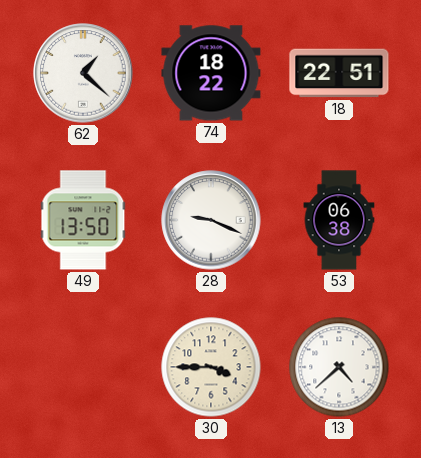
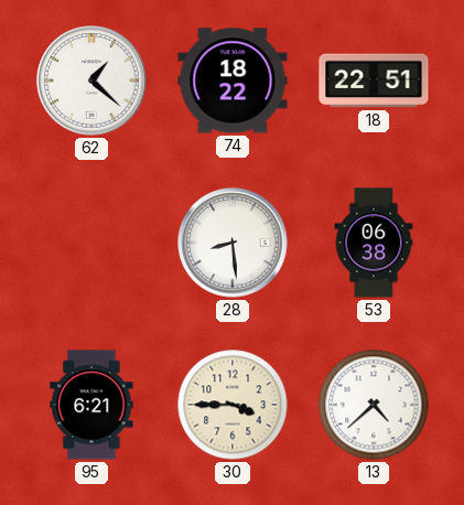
49: 13:50 -> none (83, 220)
28: 9:19 -> 8:29 (233, 243)
95: none -> 6:21 (91, 405)
